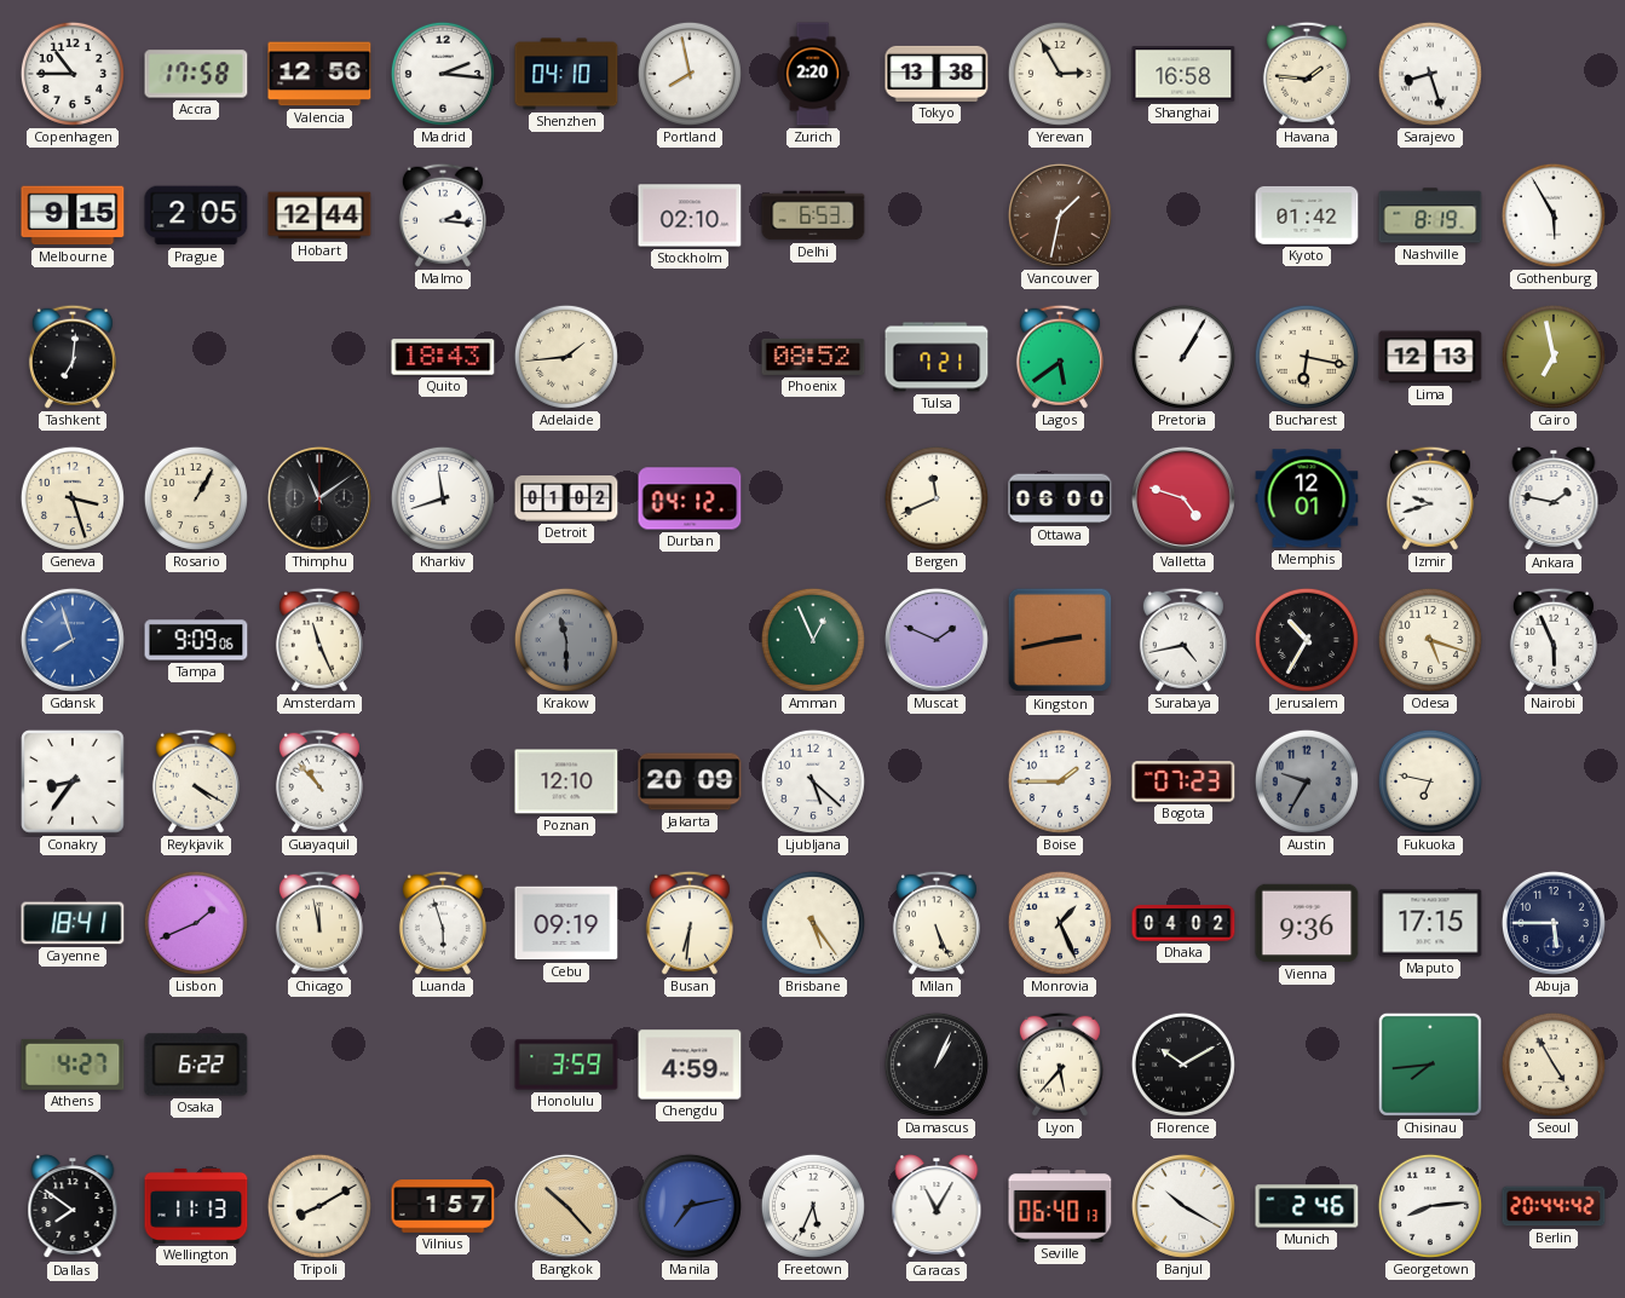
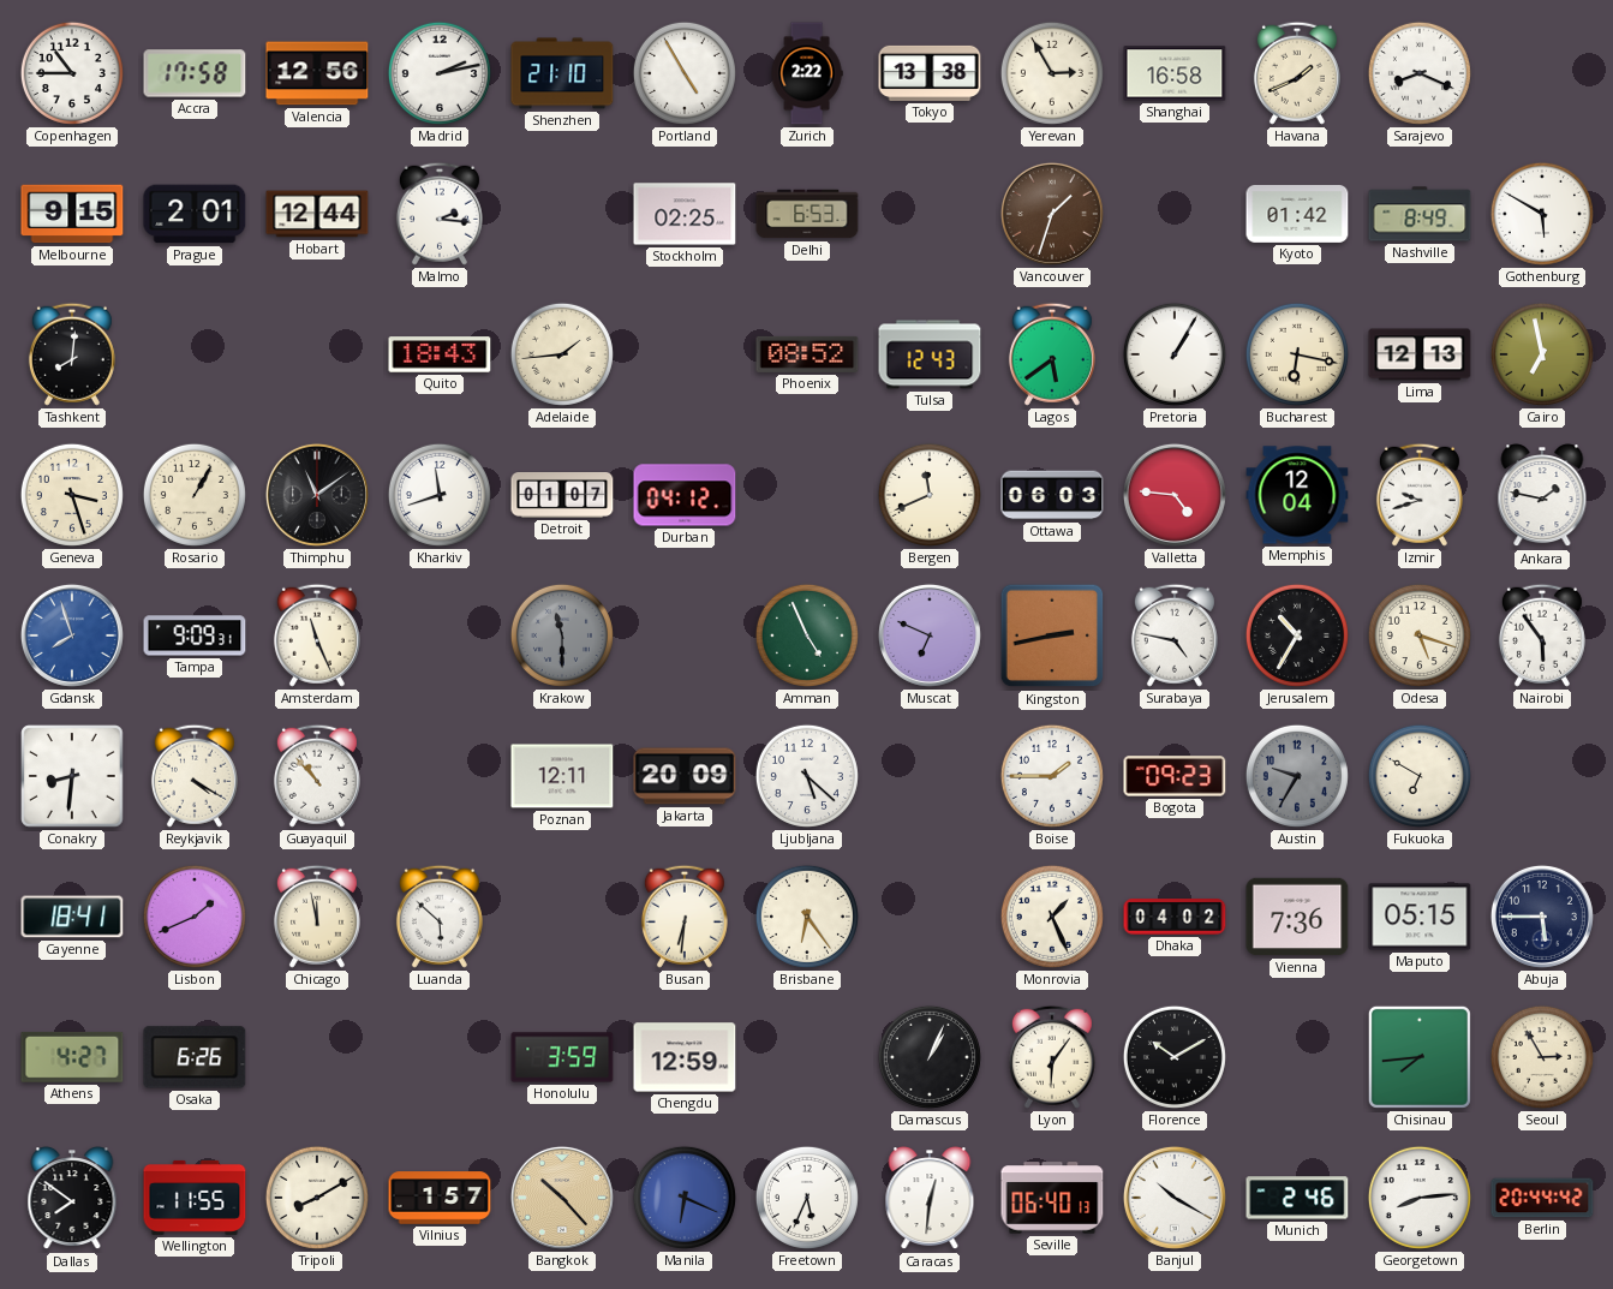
Madrid: 2:16 -> 2:13 (440, 73)
Shenzhen: 04:10 -> 21:10 (562, 73)
Portland: 7:58 -> 4:55 (685, 73)
Zurich: 2:20 -> 2:22 (807, 73)
Havana: 1:46 -> 1:41 (1297, 73)
Sarajevo: 8:27 -> 8:19 (1420, 73)
Prague: 2:05 -> 2:01 (195, 214)
Stockholm: 02:10 -> 02:25 (685, 214)
Vancouver: 1:32 -> 1:33 (1052, 214)
Nashville: 8:19 -> 8:49 (1420, 214)
Gothenburg: 5:55 -> 5:50 (1542, 214)
Tashkent: 7:01 -> 8:01 (72, 354)
Tulsa: 7:21 -> 12:43 (930, 354)
Detroit: 01:02 -> 01:07 (562, 496)
Ottawa: 06:00 -> 06:03 (1052, 495)
Valletta: 4:48 -> 4:46 (1175, 495)
Memphis: 12:01 -> 12:04 (1297, 495)
Tampa: 9:09:06 -> 9:09:31 (195, 635)
Amman: 12:56 -> 4:56 (807, 635)
Muscat: 1:49 -> 6:49 (930, 635)
Surabaya: 4:43 -> 4:47 (1175, 635)
Nairobi: 5:56 -> 5:54 (1542, 635)
Conakry: 8:36 -> 8:31 (72, 776)
Poznan: 12:10 -> 12:11 (562, 776)
Bogota: 07:23 -> 09:23 (1175, 776)
Fukuoka: 6:47 -> 6:50 (1420, 776)
Luanda: 5:57 -> 5:52 (440, 917)
Cebu: 09:19 -> none (566, 923)
Brisbane: 5:24 -> 6:24 (807, 917)
Milan: 5:26 -> none (937, 923)
Vienna: 9:36 -> 7:36 (1297, 917)
Maputo: 17:15 -> 05:15 (1420, 917)
Osaka: 6:22 -> 6:26 (195, 1057)
Chengdu: 4:59 -> 12:59 (685, 1057)
Lyon: 5:37 -> 6:06 (1052, 1057)
Seoul: 4:55 -> 2:55 (1542, 1057)
Wellington: 11:13 -> 11:55 (195, 1198)
Manila: 7:13 -> 6:19 (685, 1198)
Caracas: 11:05 -> 12:31 (930, 1199)
